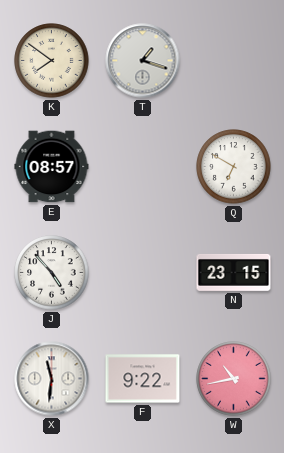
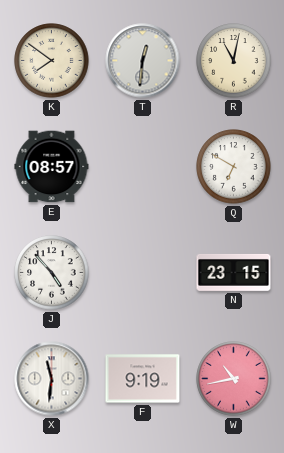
T: 1:18 -> 12:31 (143, 61)
R: none -> 11:02 (234, 61)
F: 9:22 -> 9:19 (143, 379)
